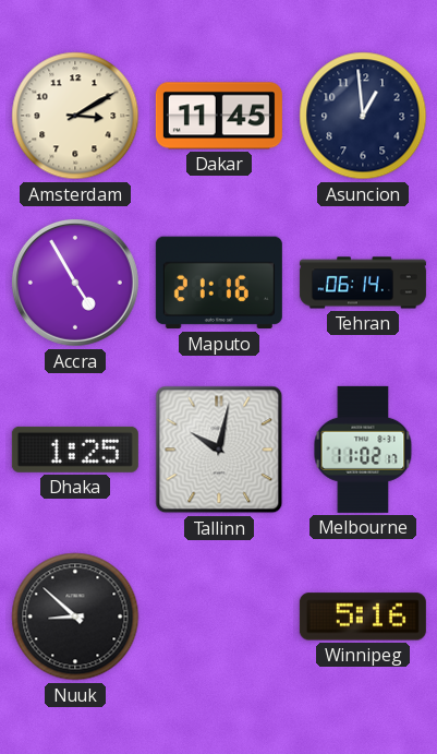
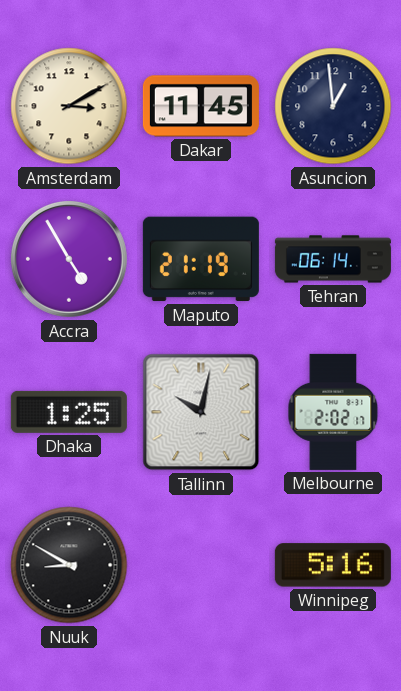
Maputo: 21:16 -> 21:19 (201, 259)
Melbourne: 11:02 -> 2:02 (333, 412)
Nuuk: 8:52 -> 8:50 (69, 565)
